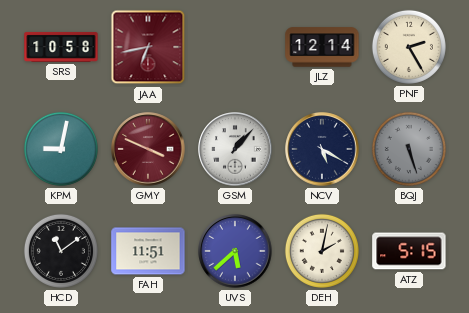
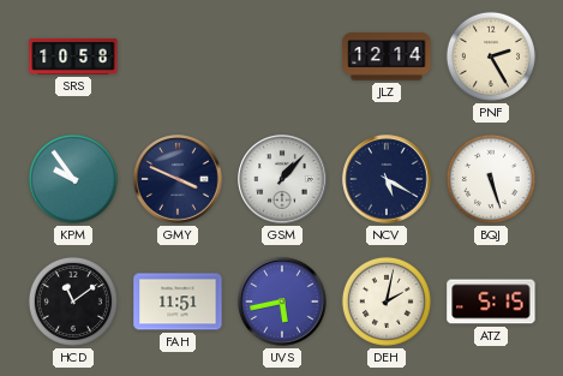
JAA: 6:43 -> none (148, 47)
KPM: 9:02 -> 9:54 (73, 179)
GMY dial: burgundy -> navy (178, 179)
BQJ dial: grey -> white (491, 179)
UVS: 5:38 -> 5:43 (282, 302)
